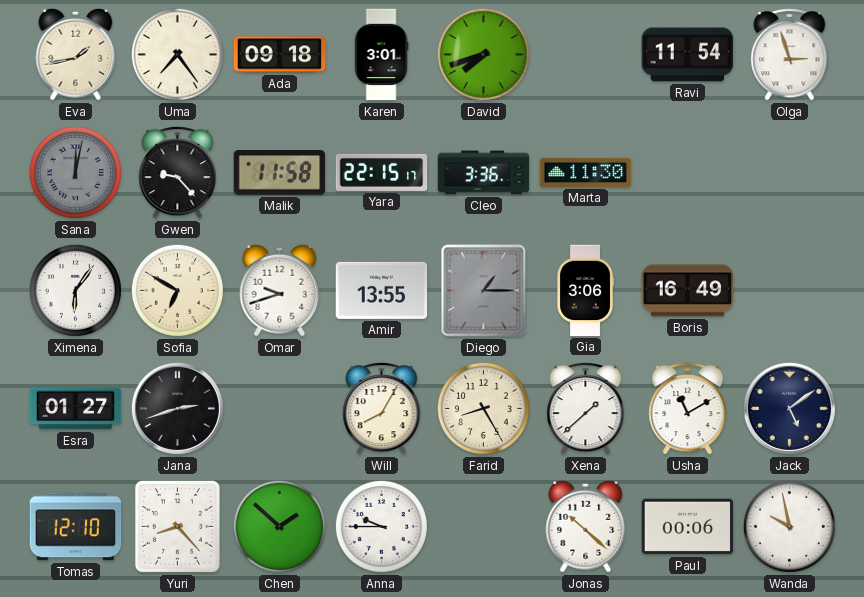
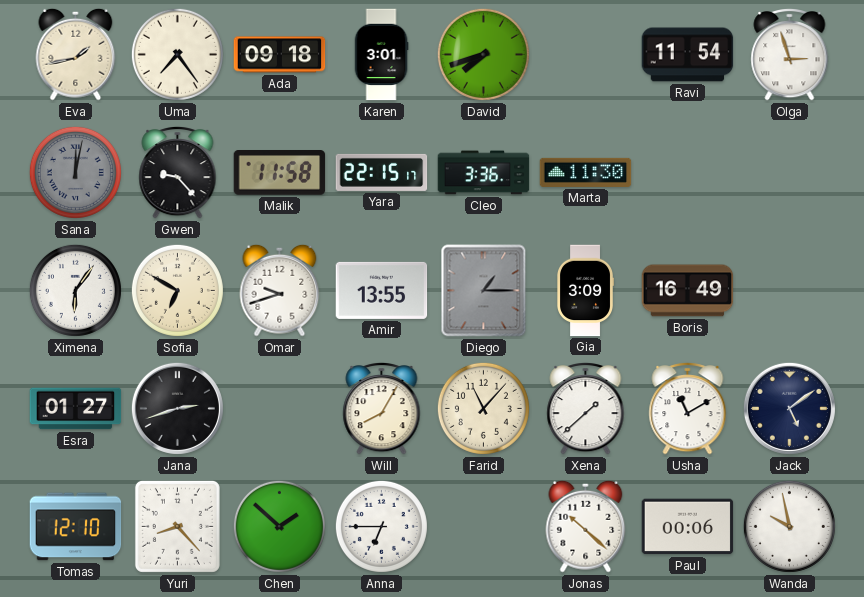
Gia: 3:06 -> 3:09 (585, 291)
Farid: 8:25 -> 11:07 (483, 408)
Anna: 9:45 -> 6:45 (381, 526)
